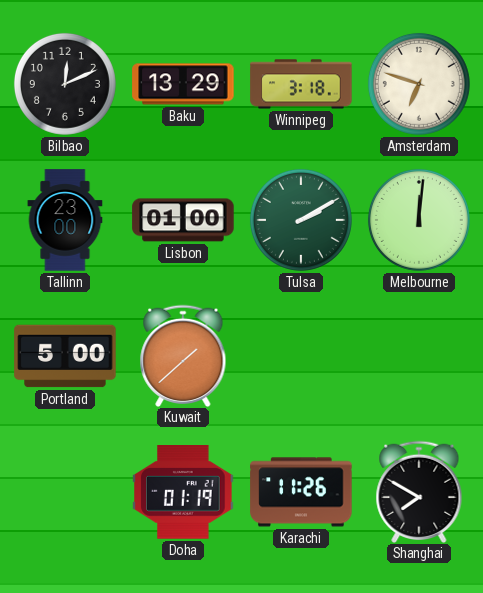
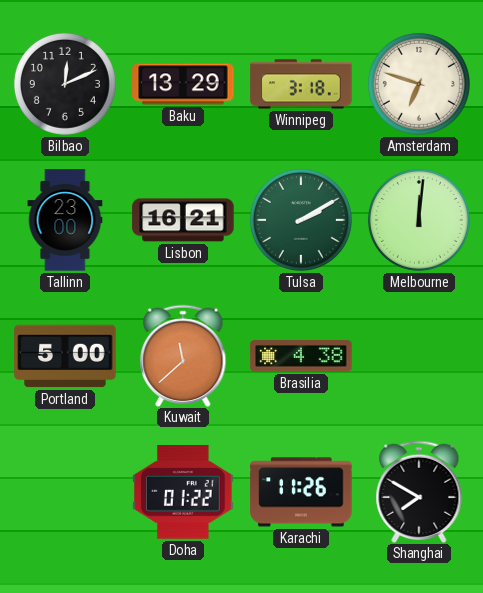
Lisbon: 01:00 -> 16:21 (183, 220)
Kuwait: 1:38 -> 11:38 (183, 355)
Brasilia: none -> 4:38 (301, 356)
Doha: 01:19 -> 01:22 (183, 493)
